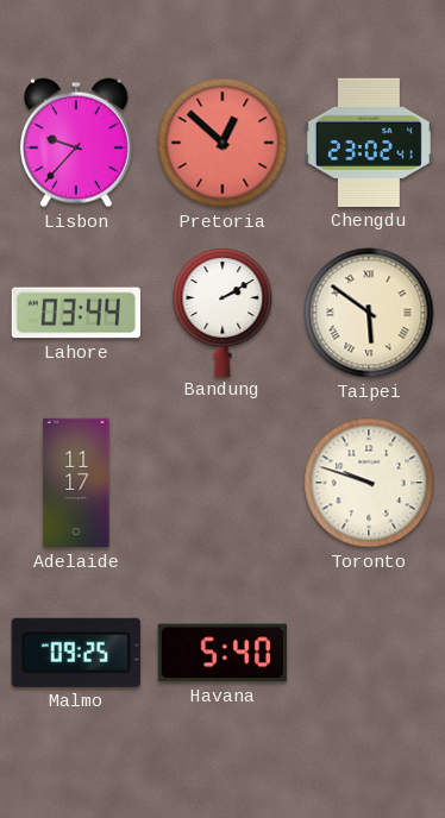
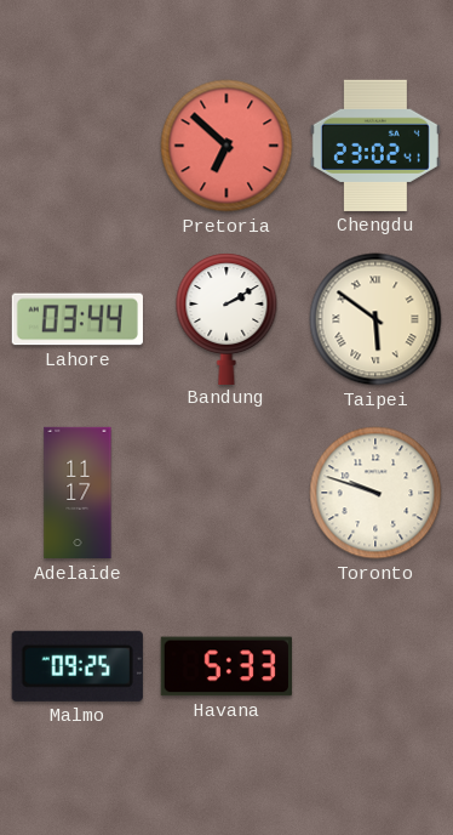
Lisbon: 9:37 -> none (76, 143)
Pretoria: 12:52 -> 6:52 (226, 146)
Havana: 5:40 -> 5:33 (226, 666)
